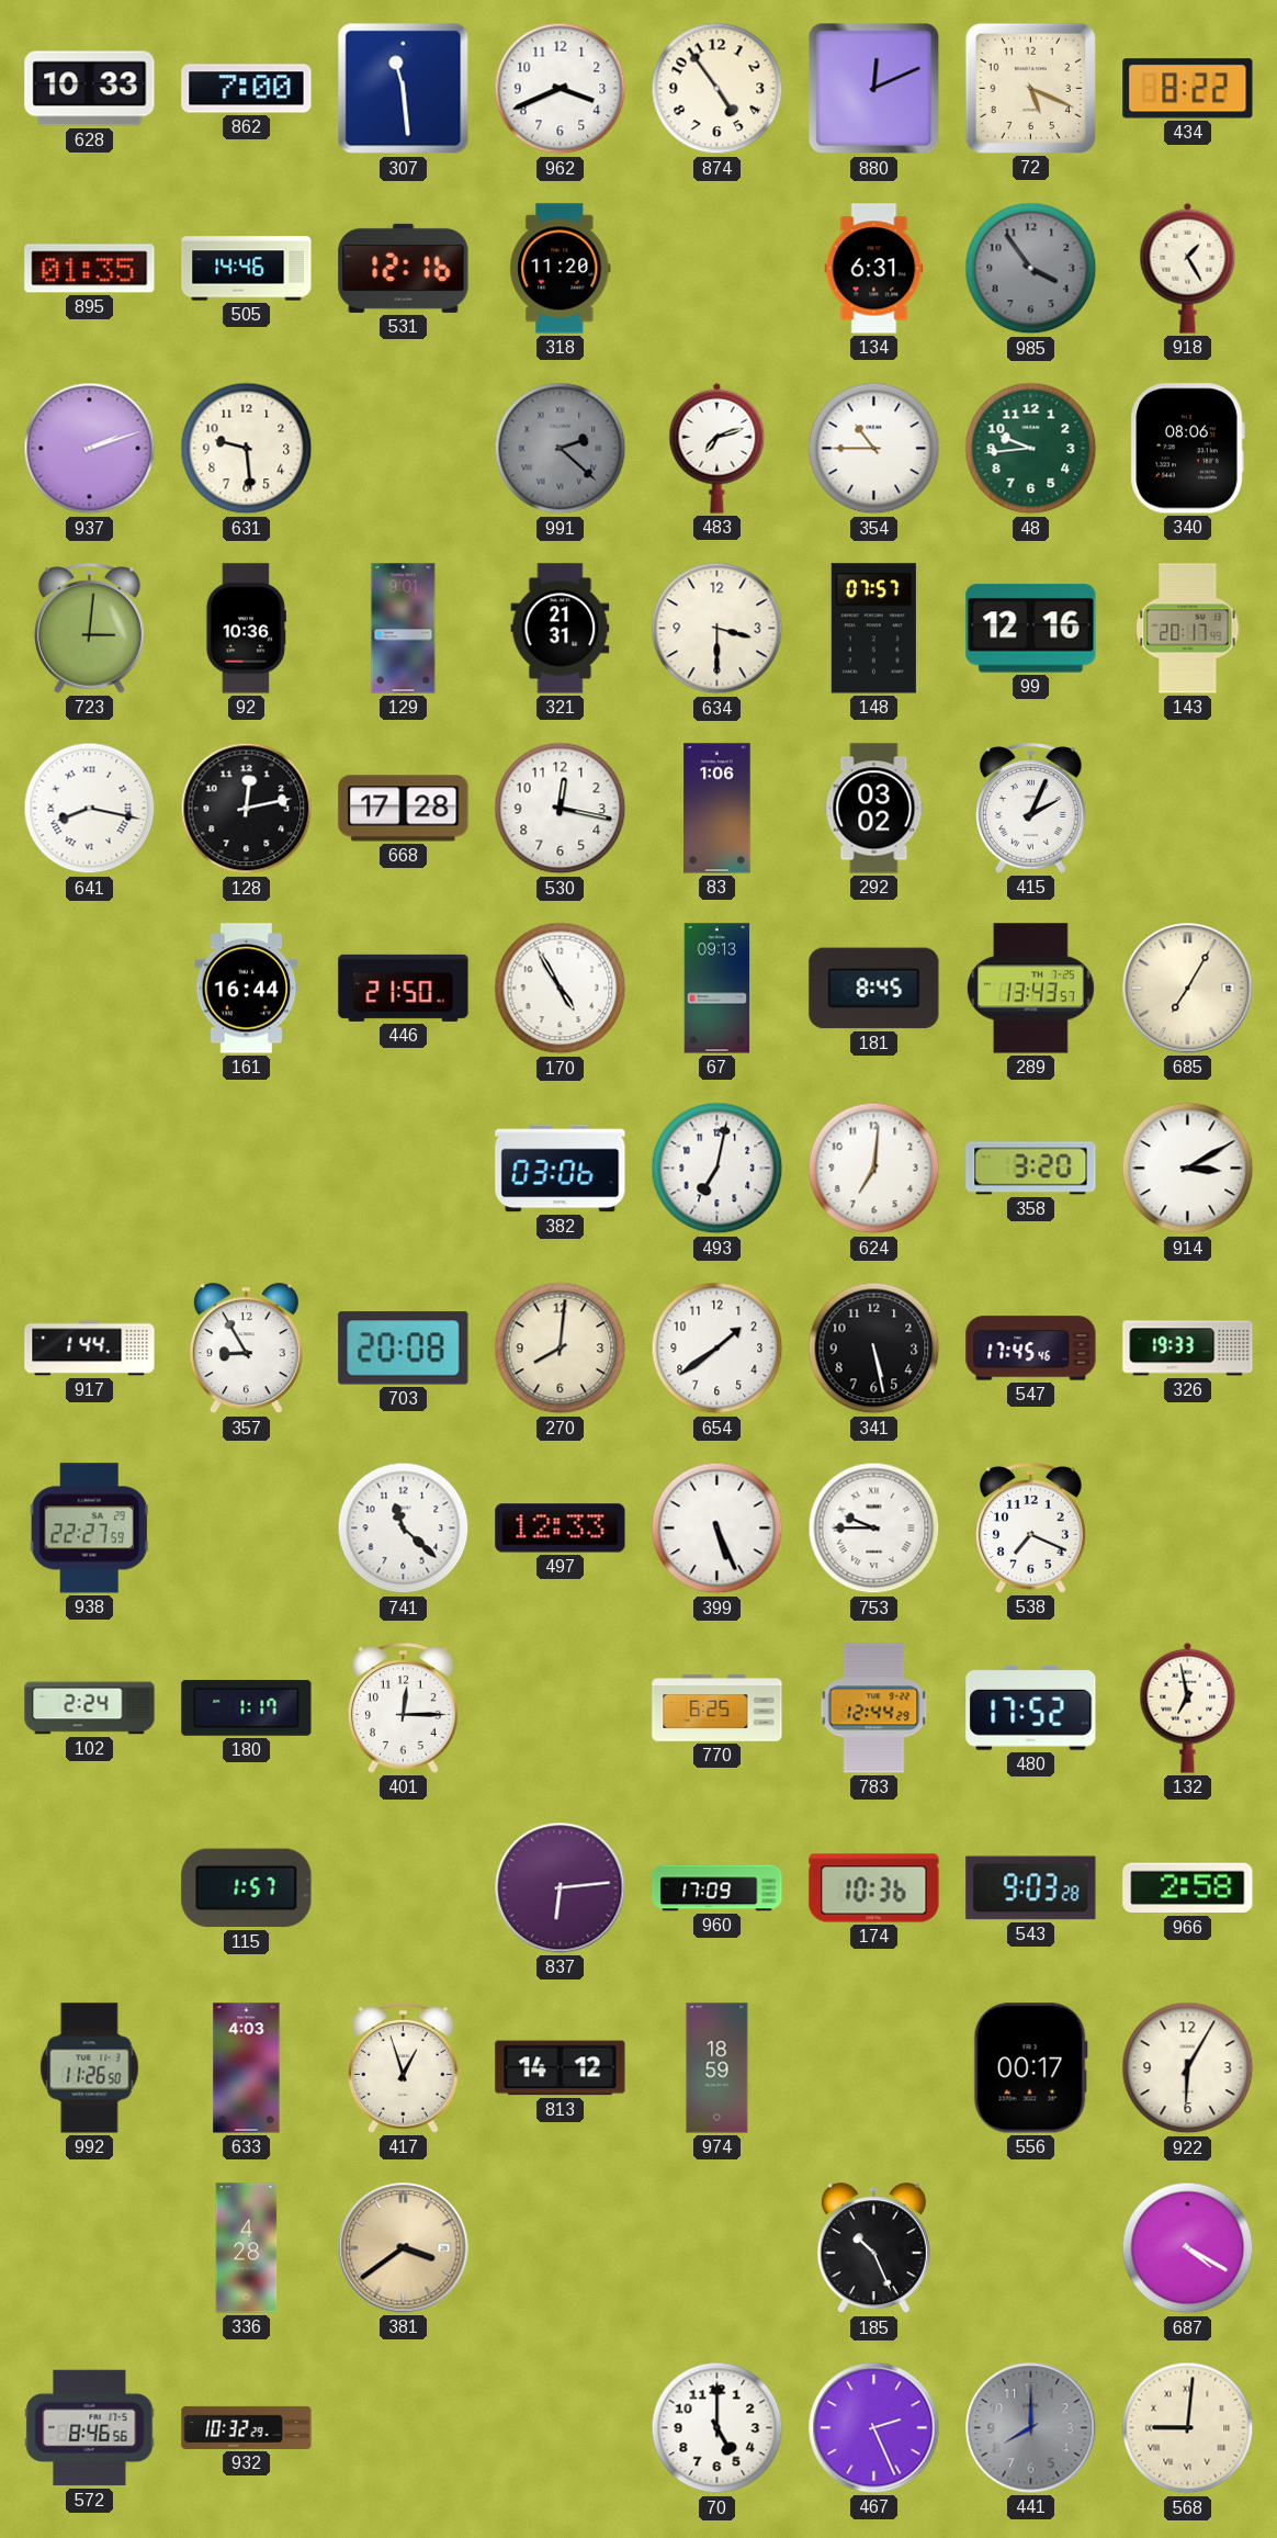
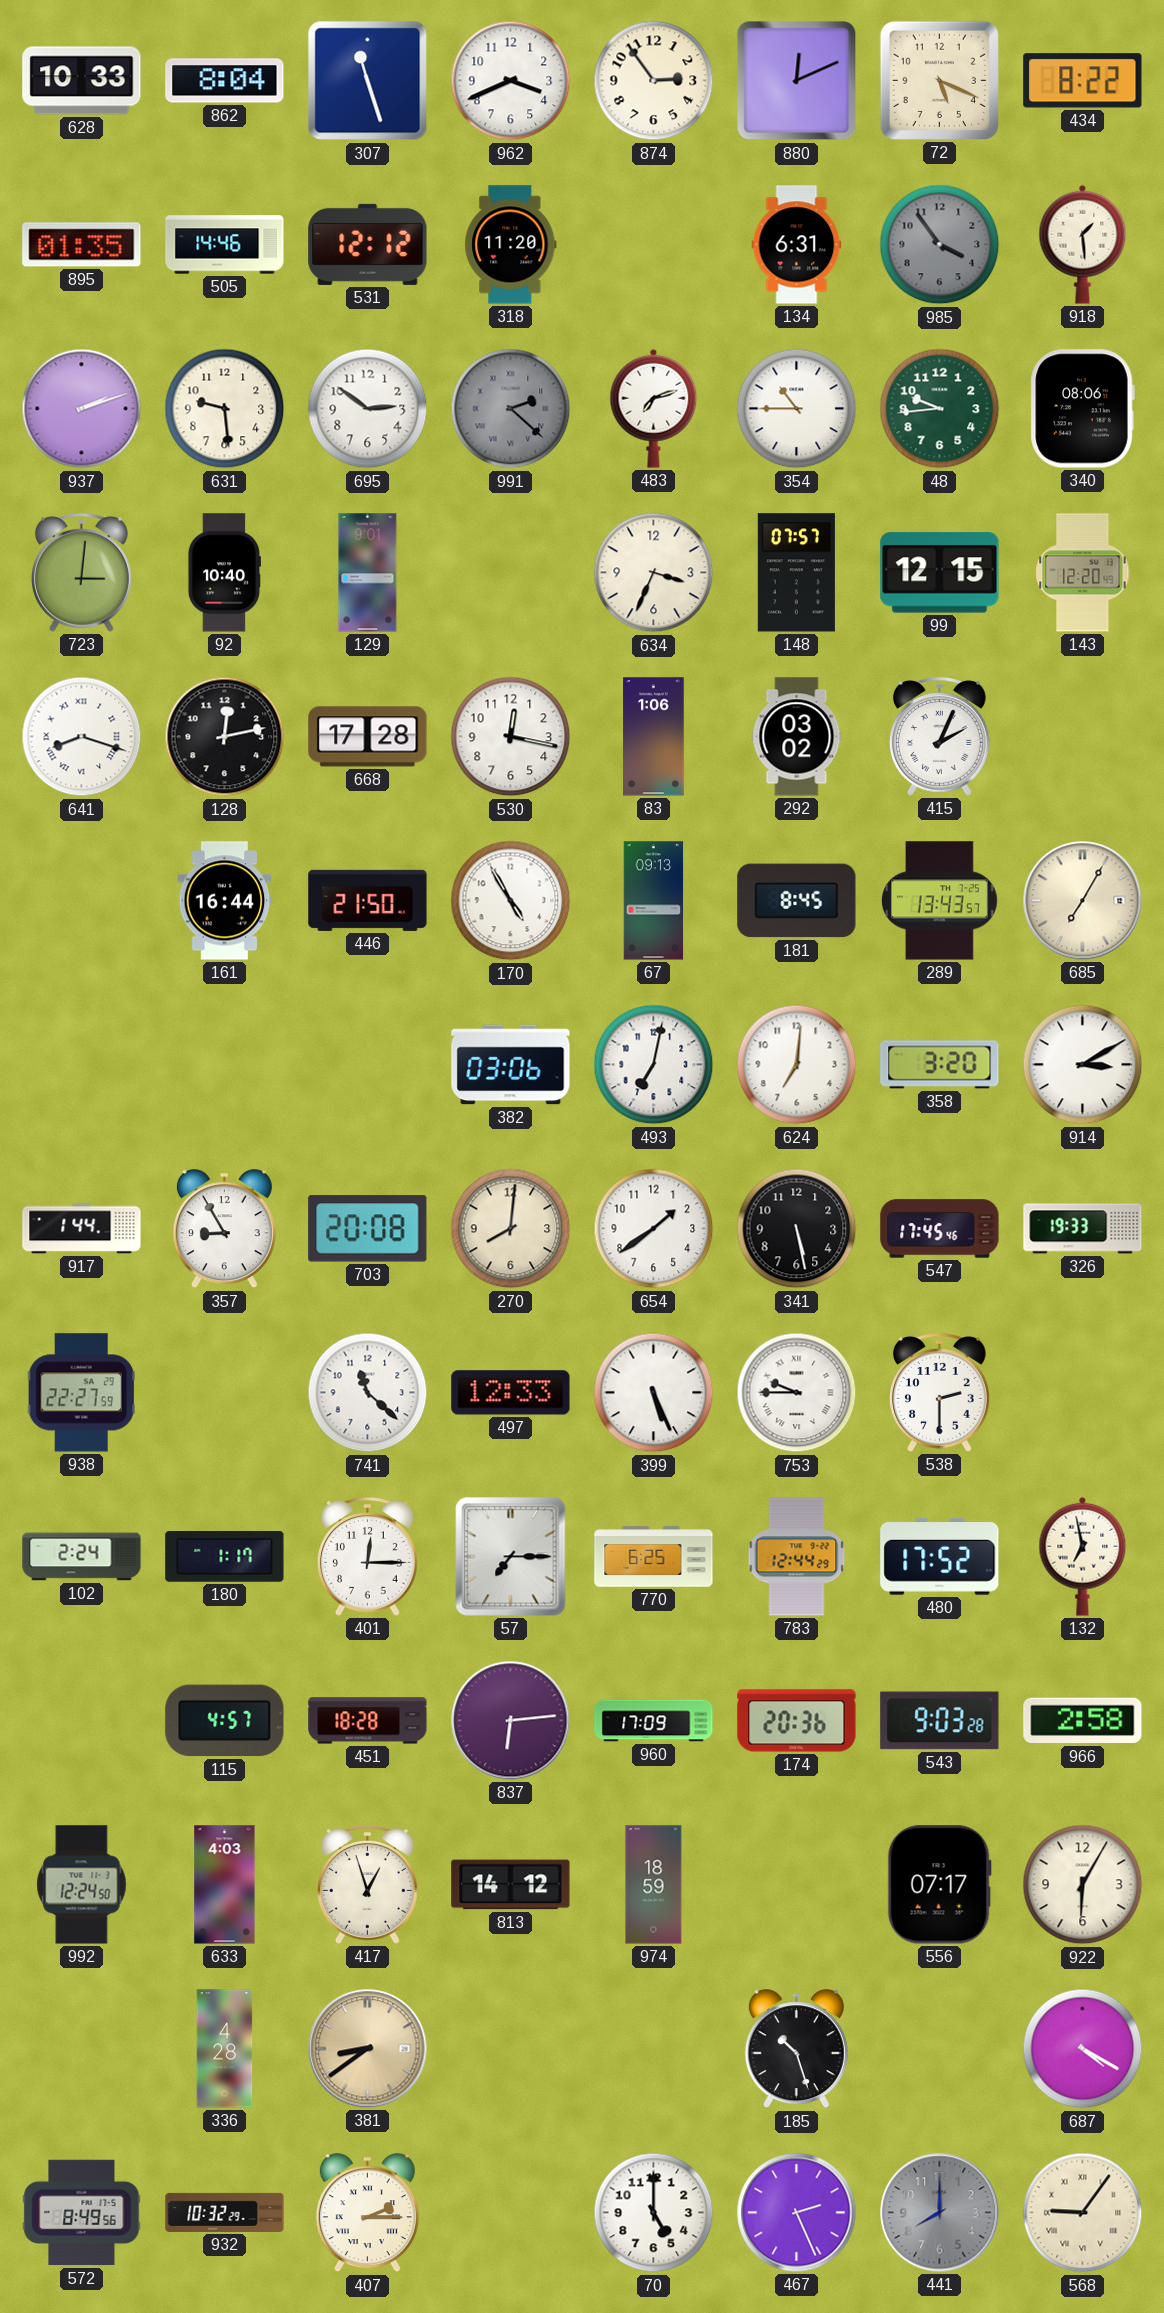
862: 7:00 -> 8:04 (225, 81)
307: 11:29 -> 11:27 (368, 81)
874: 4:54 -> 2:54 (654, 81)
531: 12:16 -> 12:12 (368, 244)
918: 1:25 -> 1:29 (1083, 244)
695: none -> 2:51 (368, 409)
92: 10:36 -> 10:40 (224, 573)
321: 21:31 -> none (561, 629)
634: 3:30 -> 3:34 (654, 573)
99: 12:16 -> 12:15 (940, 573)
143: 20:17 -> 12:20 (1083, 573)
641: 8:17 -> 8:18 (82, 737)
538: 7:19 -> 2:30 (939, 1393)
57: none -> 7:15 (511, 1557)
115: 1:57 -> 4:57 (225, 1721)
451: none -> 18:28 (368, 1721)
174: 10:36 -> 20:36 (797, 1721)
992: 11:26 -> 12:24 (82, 1885)
556: 00:17 -> 07:17 (939, 1885)
381: 3:39 -> 8:39 (368, 2049)
185: 10:26 -> 10:27 (796, 2049)
572: 8:46 -> 8:49 (82, 2213)
407: none -> 2:15 (367, 2213)
568: 9:01 -> 9:06 (1083, 2213)
